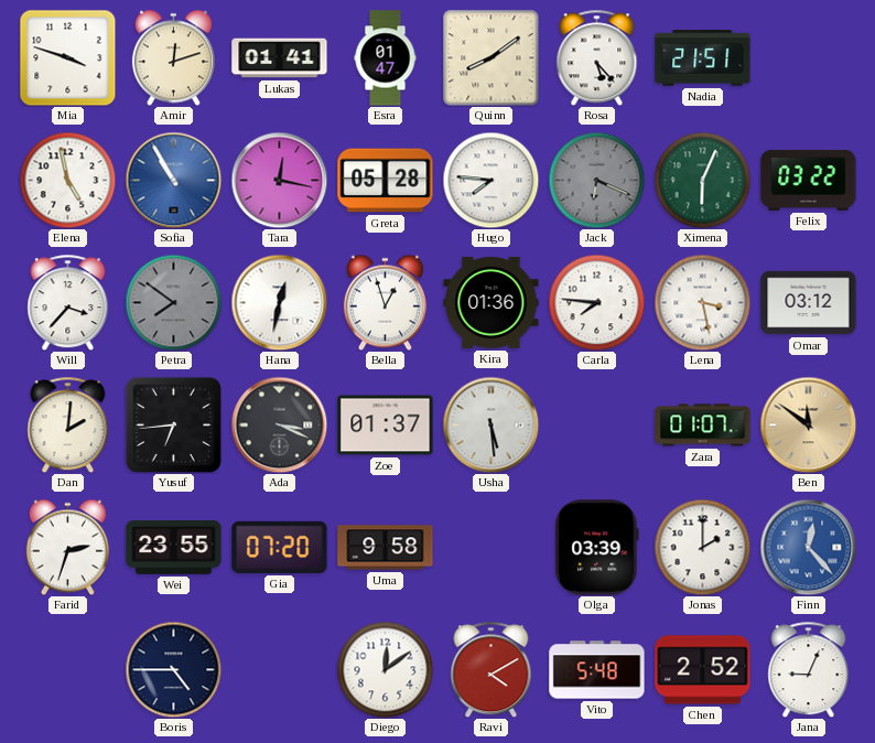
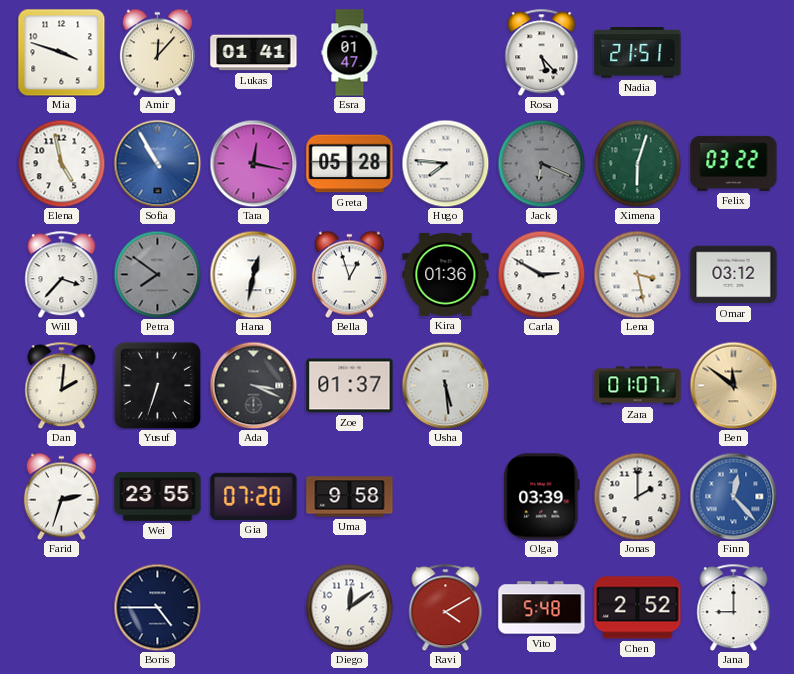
Amir: 12:12 -> 12:07 (157, 52)
Quinn: 8:09 -> none (490, 57)
Ximena: 6:04 -> 6:03 (637, 163)
Carla: 7:46 -> 2:50 (541, 274)
Yusuf: 6:44 -> 6:33 (157, 385)
Jana: 9:04 -> 9:00 (734, 607)
